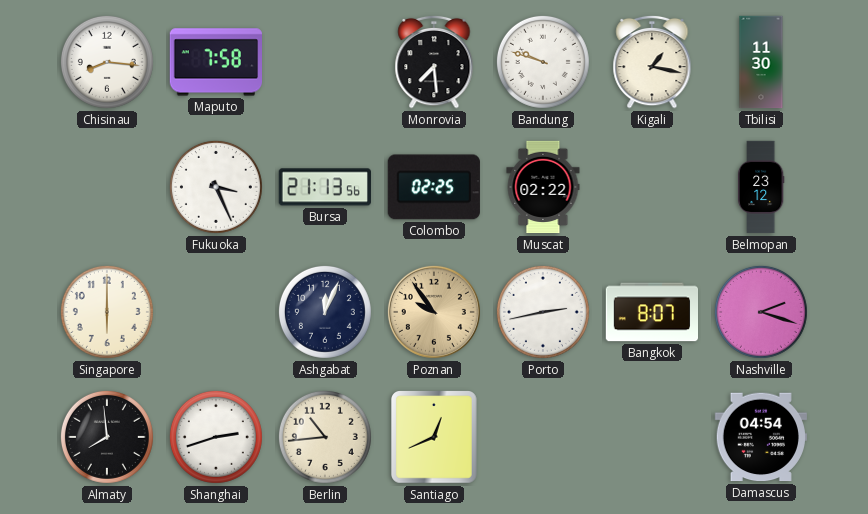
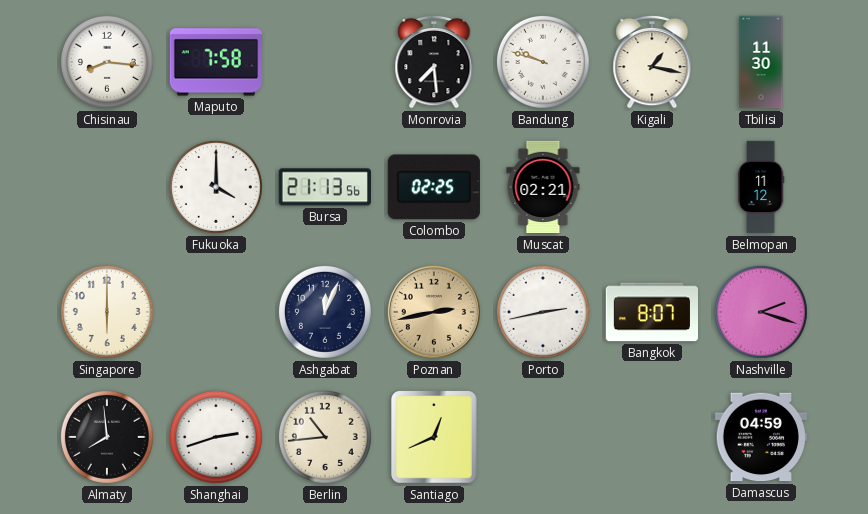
Fukuoka: 3:26 -> 4:00 (216, 187)
Muscat: 02:22 -> 02:21 (543, 187)
Belmopan: 23:12 -> 11:12 (761, 187)
Poznan: 9:54 -> 2:43 (434, 312)
Damascus: 04:54 -> 04:59 (760, 437)
